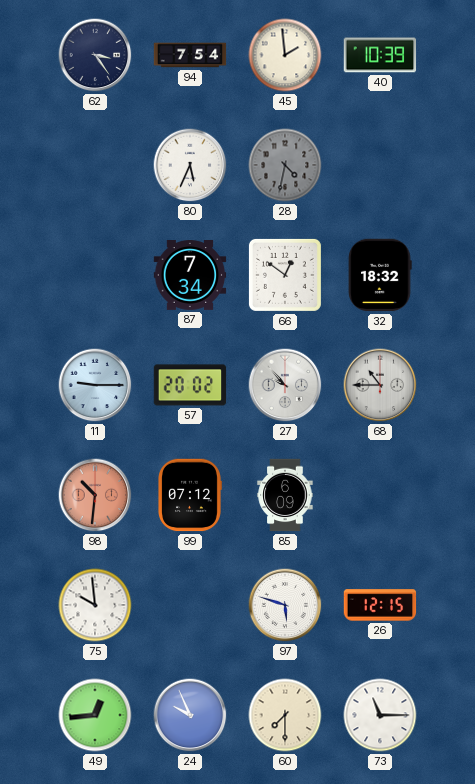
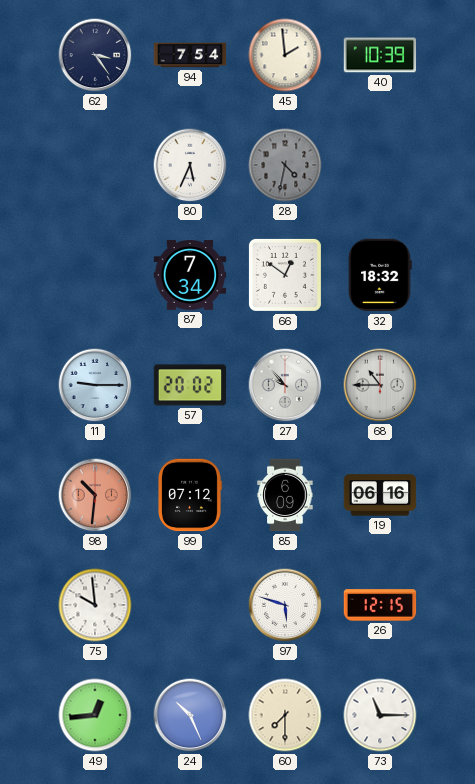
19: none -> 06:16 (380, 495)
24: 9:56 -> 10:26 (190, 715)
